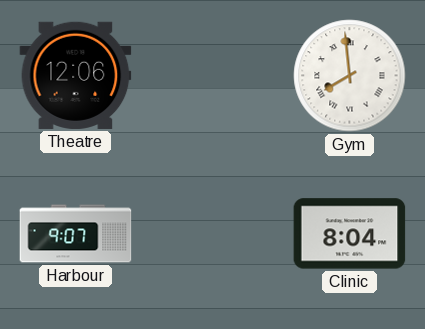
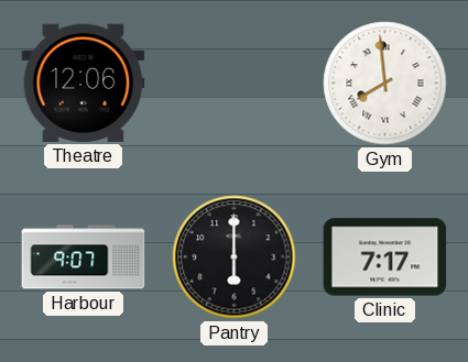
Pantry: none -> 6:00 (235, 257)
Clinic: 8:04 -> 7:17 (385, 257)
